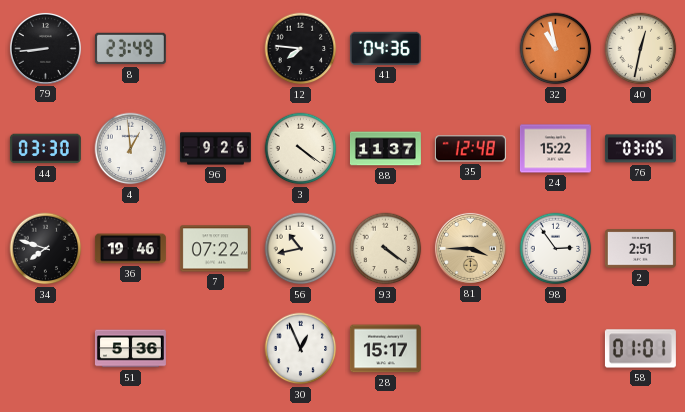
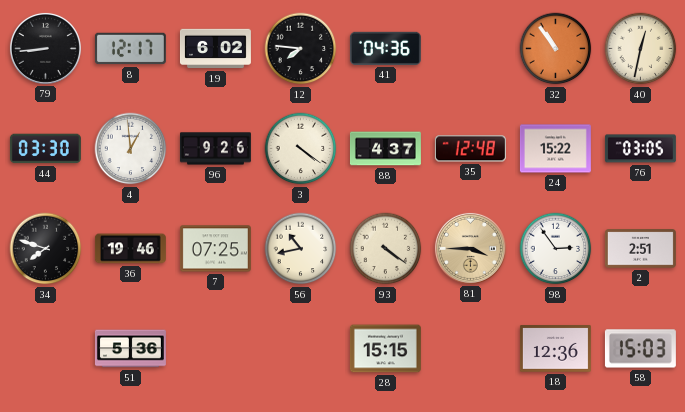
8: 23:49 -> 12:17 (130, 49)
19: none -> 6:02 (215, 49)
32: 10:58 -> 10:54 (556, 49)
88: 11:37 -> 4:37 (385, 149)
7: 07:22 -> 07:25 (215, 249)
30: 12:56 -> none (301, 349)
28: 15:17 -> 15:15 (385, 349)
18: none -> 12:36 (555, 349)
58: 01:01 -> 15:03 (640, 349)
